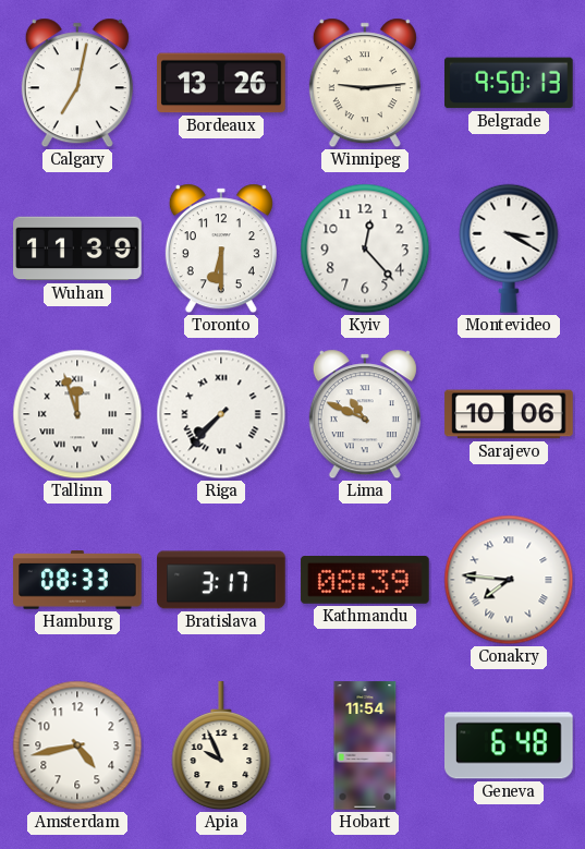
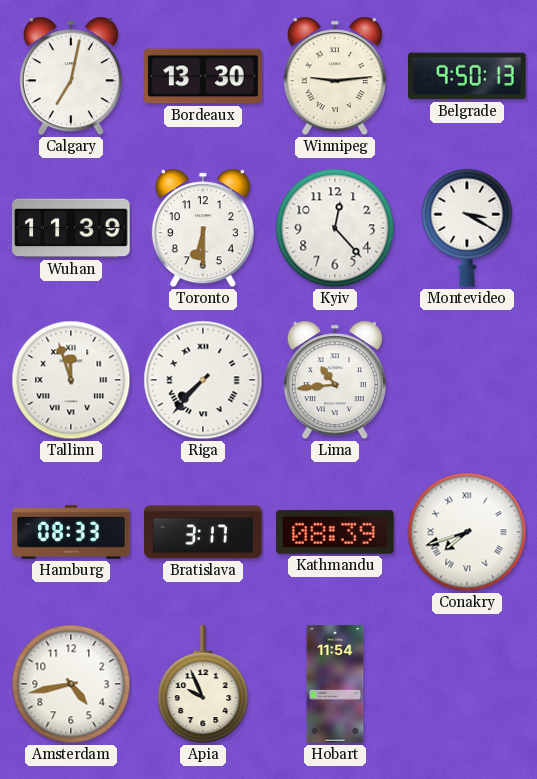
Bordeaux: 13:26 -> 13:30 (203, 76)
Lima: 10:49 -> 10:44 (335, 380)
Sarajevo: 10:06 -> none (509, 414)
Conakry: 7:46 -> 7:42 (467, 532)
Geneva: 6:48 -> none (510, 745)
